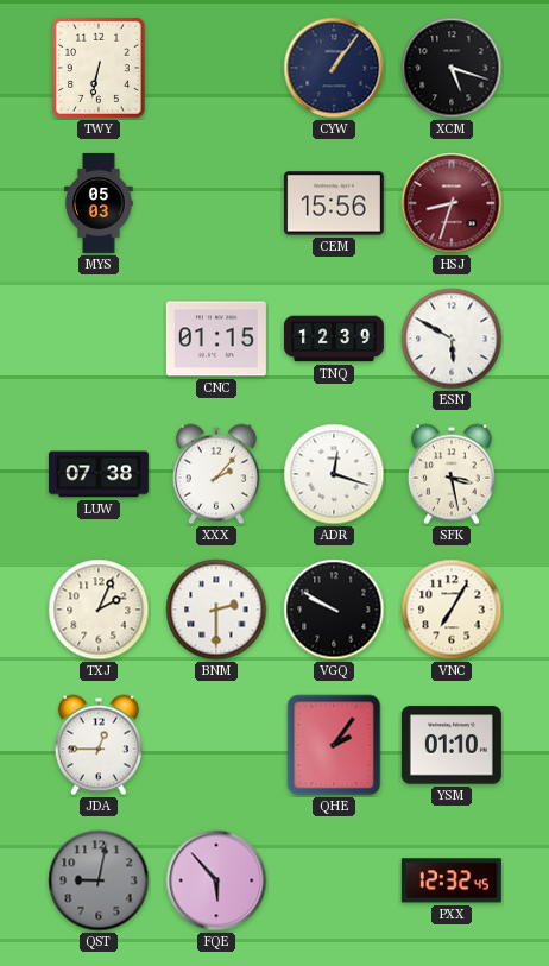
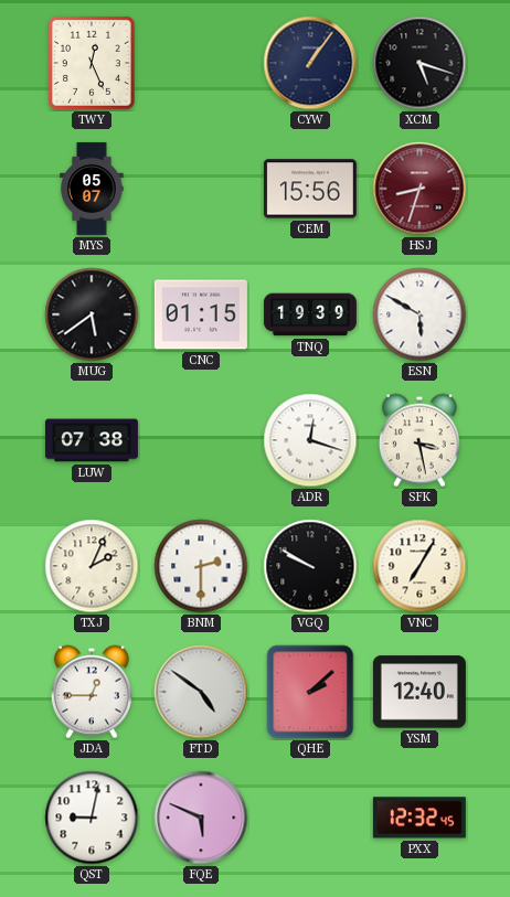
TWY: 6:32 -> 12:26 (92, 63)
MYS: 05:03 -> 05:07 (92, 189)
MUG: none -> 5:39 (92, 314)
TNQ: 12:39 -> 19:39 (310, 314)
XXX: 2:07 -> none (216, 474)
FTD: none -> 4:51 (201, 692)
QHE: 2:06 -> 2:08 (310, 692)
YSM: 01:10 -> 12:40 (419, 692)
QST dial: grey -> white (92, 818)
FQE: 5:53 -> 5:49 (201, 818)
